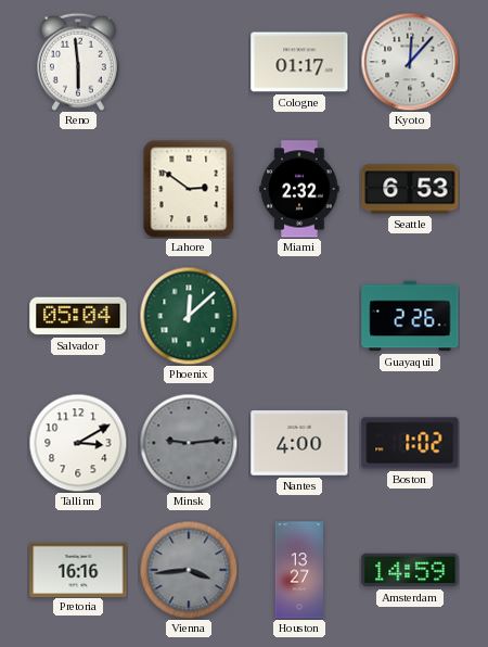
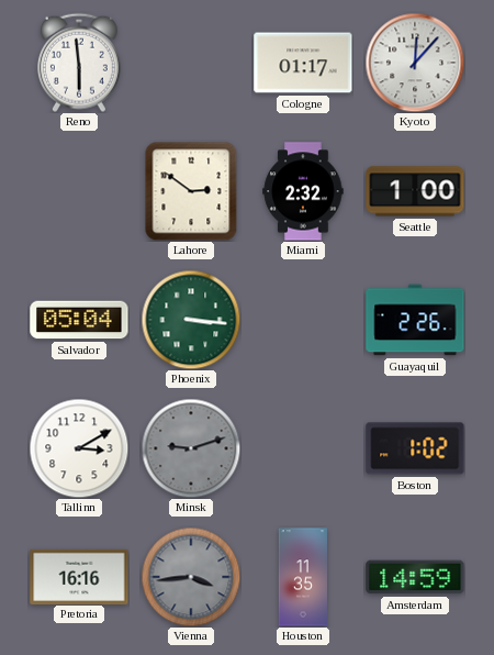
Seattle: 6:53 -> 1:00 (415, 191)
Phoenix: 12:08 -> 3:16 (191, 320)
Minsk: 9:14 -> 9:12 (191, 448)
Nantes: 4:00 -> none (299, 443)
Houston: 13:27 -> 11:35 (302, 577)
